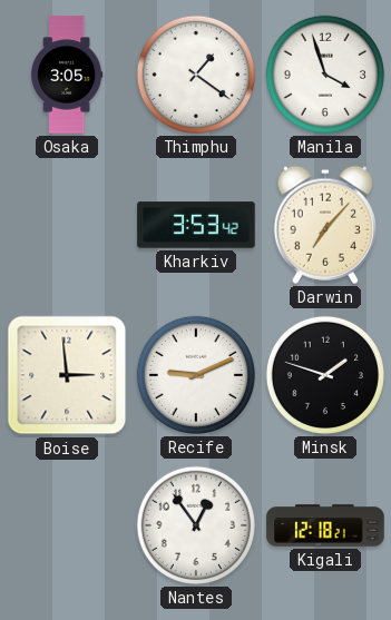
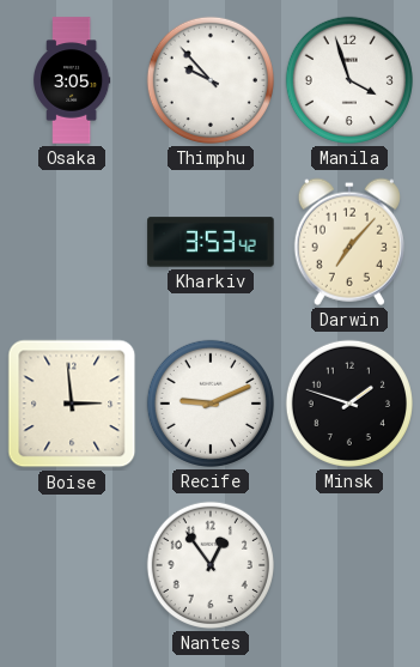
Thimphu: 1:21 -> 9:53 (211, 80)
Kigali: 12:18 -> none (325, 525)
